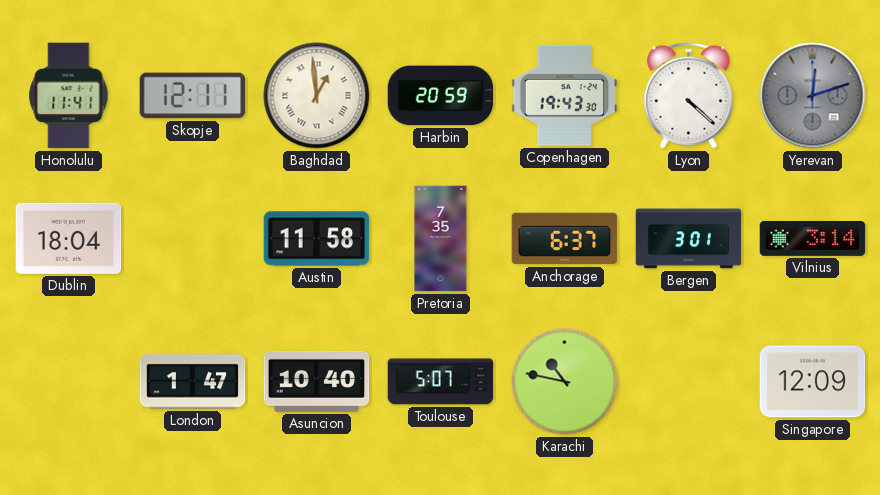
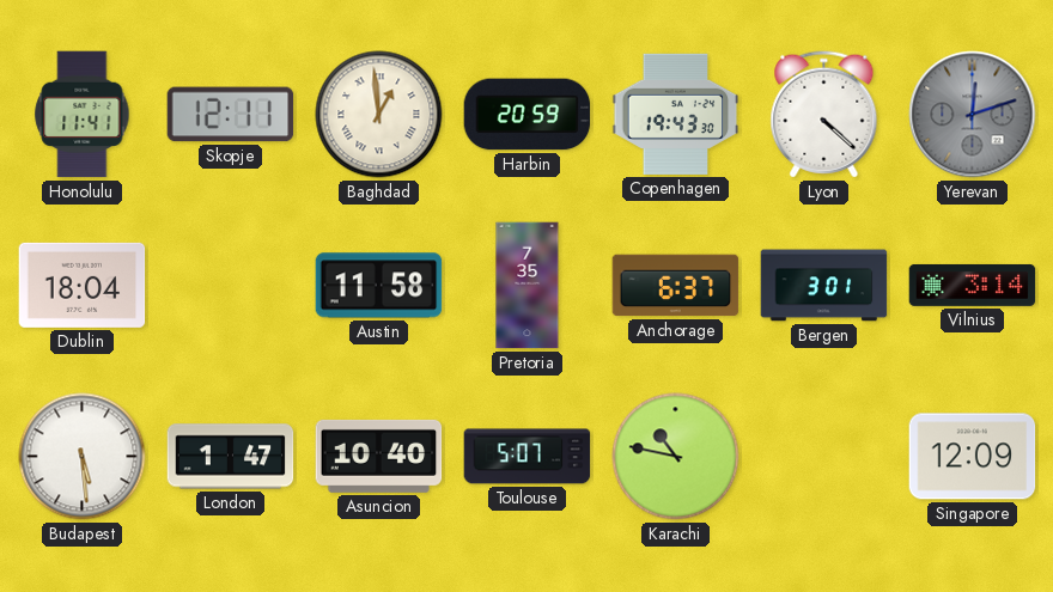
Budapest: none -> 5:29 (83, 457)
